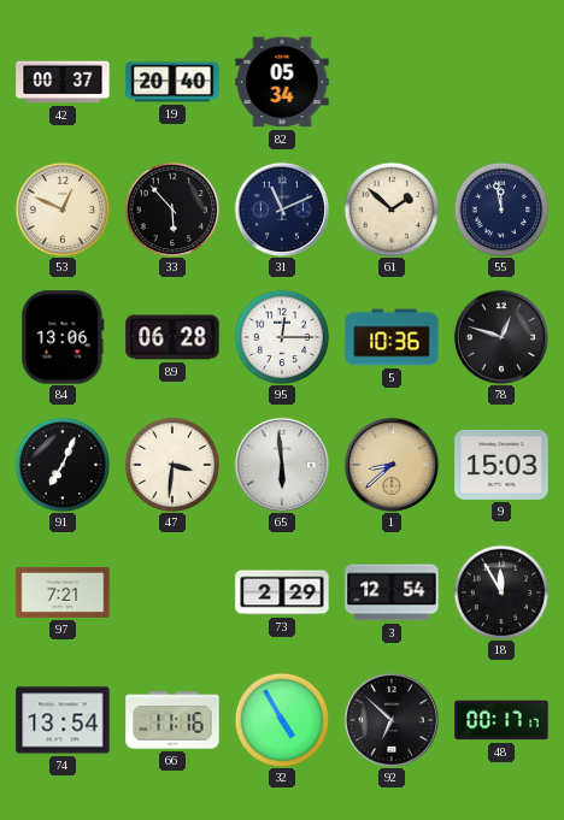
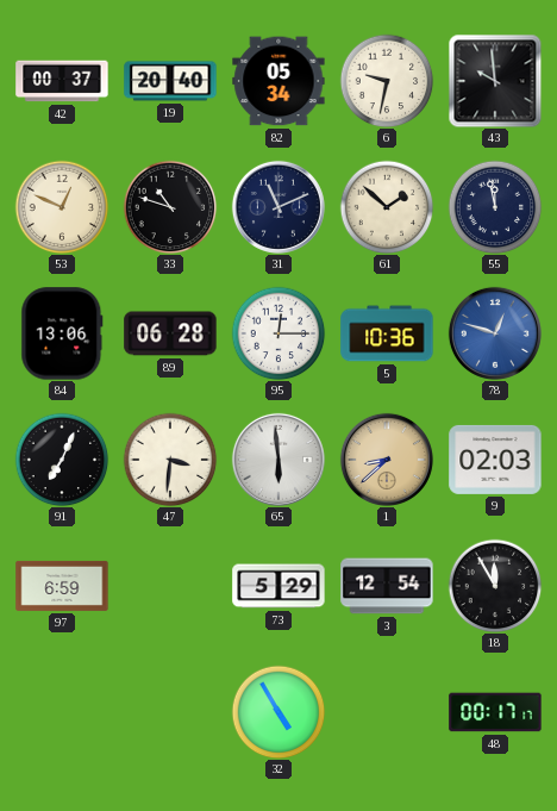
6: none -> 9:32 (387, 81)
43: none -> 9:59 (495, 81)
33: 5:53 -> 10:48 (170, 207)
78 dial: black -> blue (495, 333)
9: 15:03 -> 02:03 (495, 460)
97: 7:21 -> 6:59 (62, 586)
73: 2:29 -> 5:29 (278, 586)
74: 13:54 -> none (63, 720)
66: 11:16 -> none (172, 720)
92: 6:52 -> none (392, 720)
